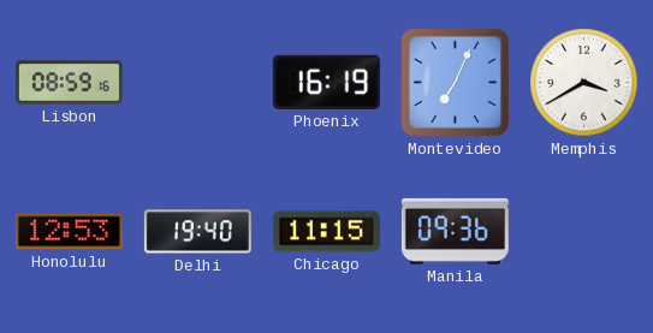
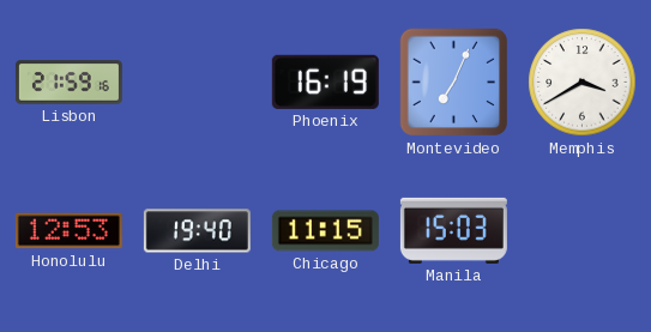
Lisbon: 08:59 -> 21:59 (68, 83)
Manila: 09:36 -> 15:03 (453, 230)
